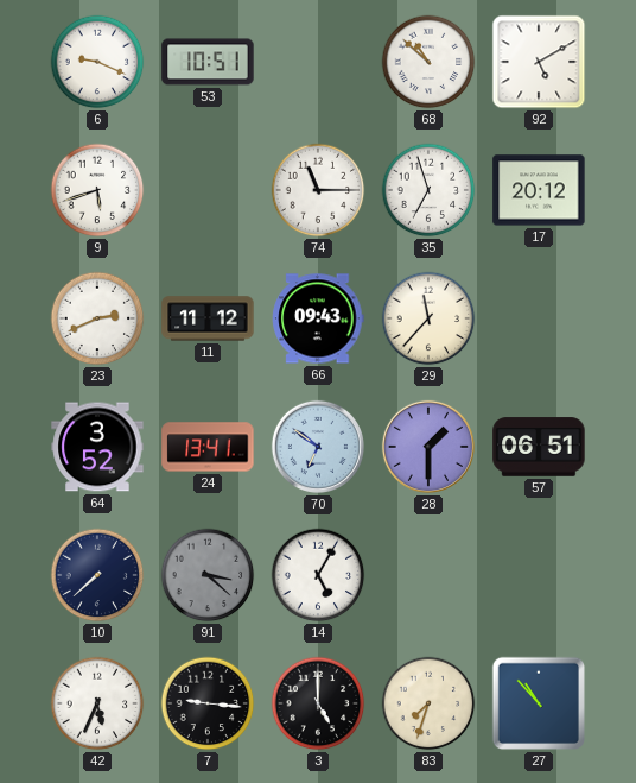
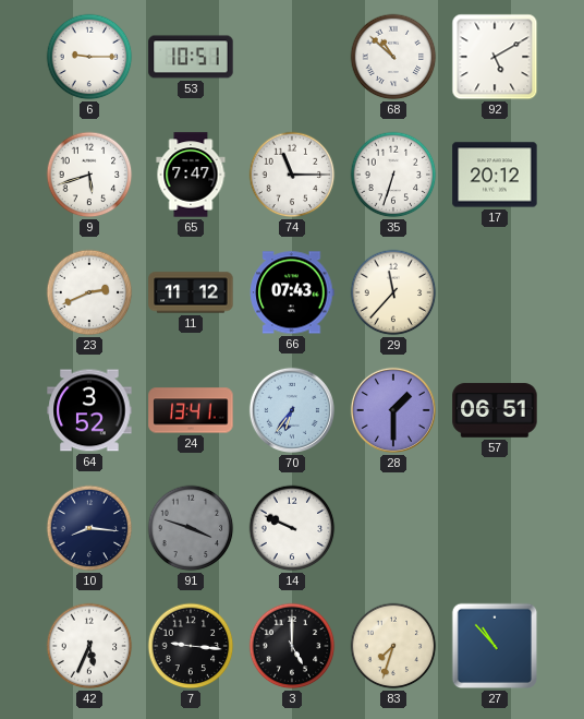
6: 9:19 -> 9:15 (89, 57)
65: none -> 7:47 (191, 175)
35: 6:57 -> 6:33 (393, 175)
66: 09:43 -> 07:43 (292, 292)
70: 6:51 -> 6:36 (292, 410)
10: 7:38 -> 8:16 (89, 528)
91: 3:22 -> 3:48 (191, 528)
14: 5:05 -> 9:49 (292, 528)
